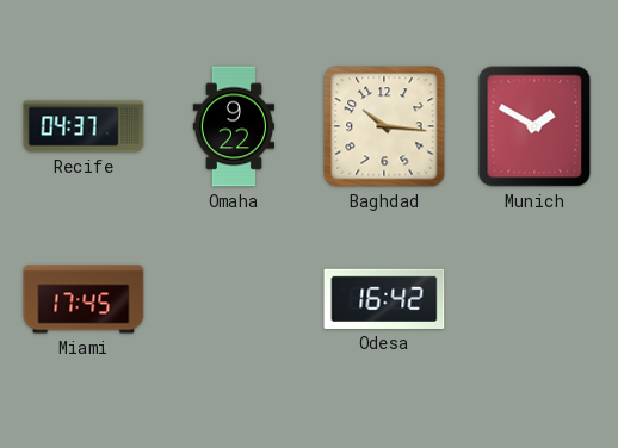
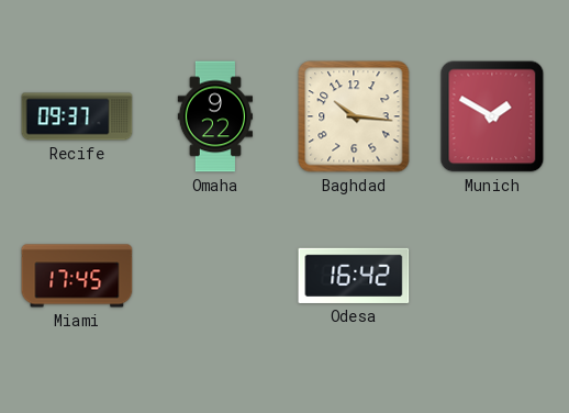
Recife: 04:37 -> 09:37 (77, 116)
